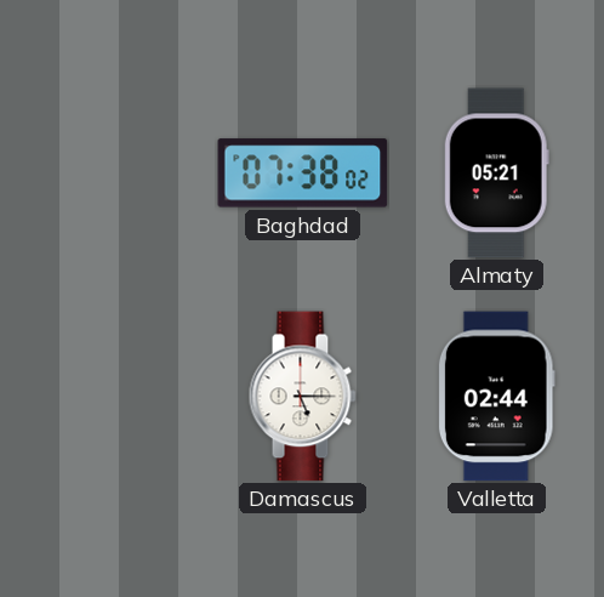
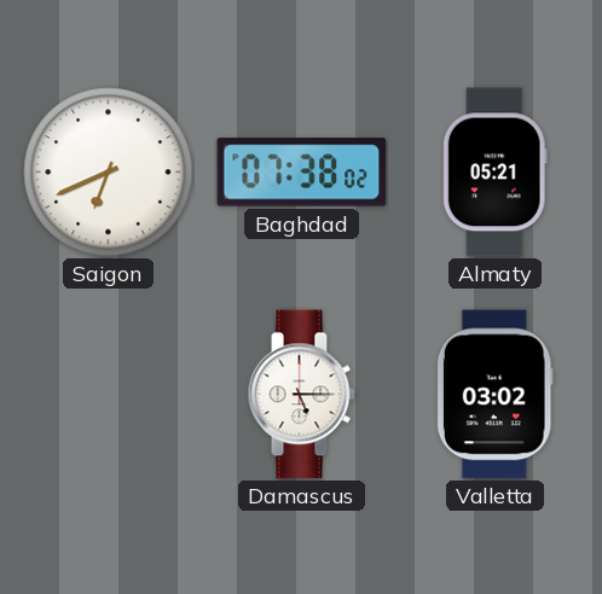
Saigon: none -> 6:41 (109, 173)
Valletta: 02:44 -> 03:02 (494, 395)
